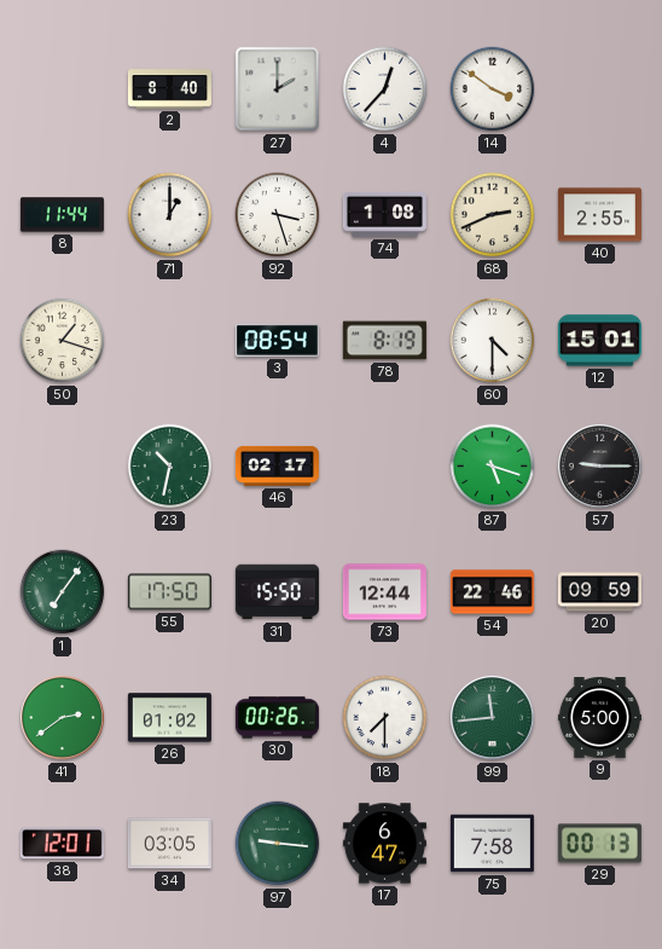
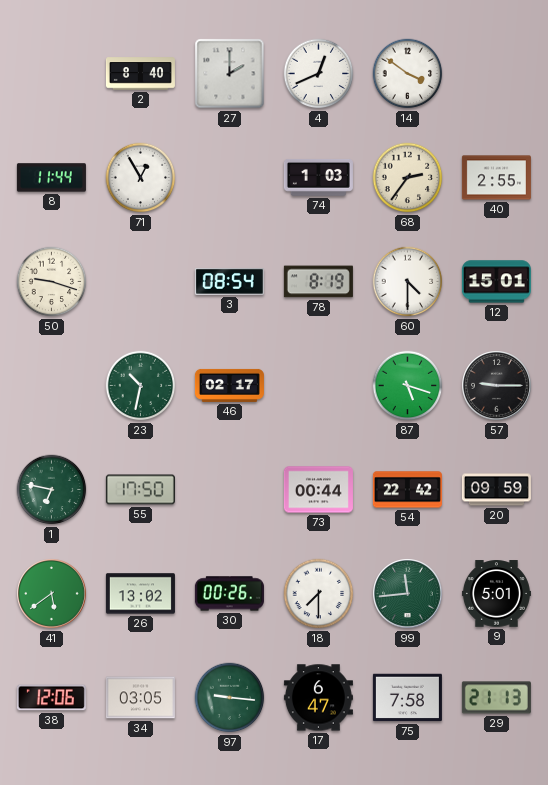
4: 12:37 -> 12:41 (319, 74)
71: 1:00 -> 12:55 (141, 178)
92: 3:27 -> none (278, 215)
74: 1:08 -> 1:03 (318, 178)
68: 2:41 -> 2:36 (408, 178)
50: 1:18 -> 9:18 (52, 282)
1: 7:06 -> 6:47 (52, 490)
31: 15:50 -> none (277, 592)
73: 12:44 -> 00:44 (318, 490)
54: 22:46 -> 22:42 (407, 490)
41: 2:39 -> 5:39 (52, 594)
26: 01:02 -> 13:02 (140, 594)
9: 5:00 -> 5:01 (496, 594)
38: 12:01 -> 12:06 (51, 698)
29: 00:13 -> 21:13 (496, 698)
